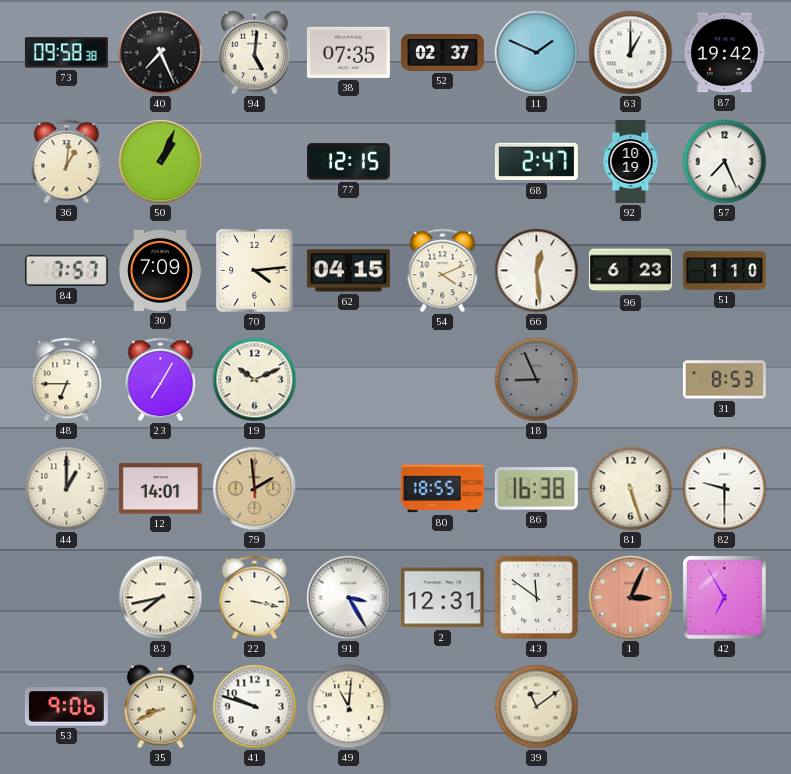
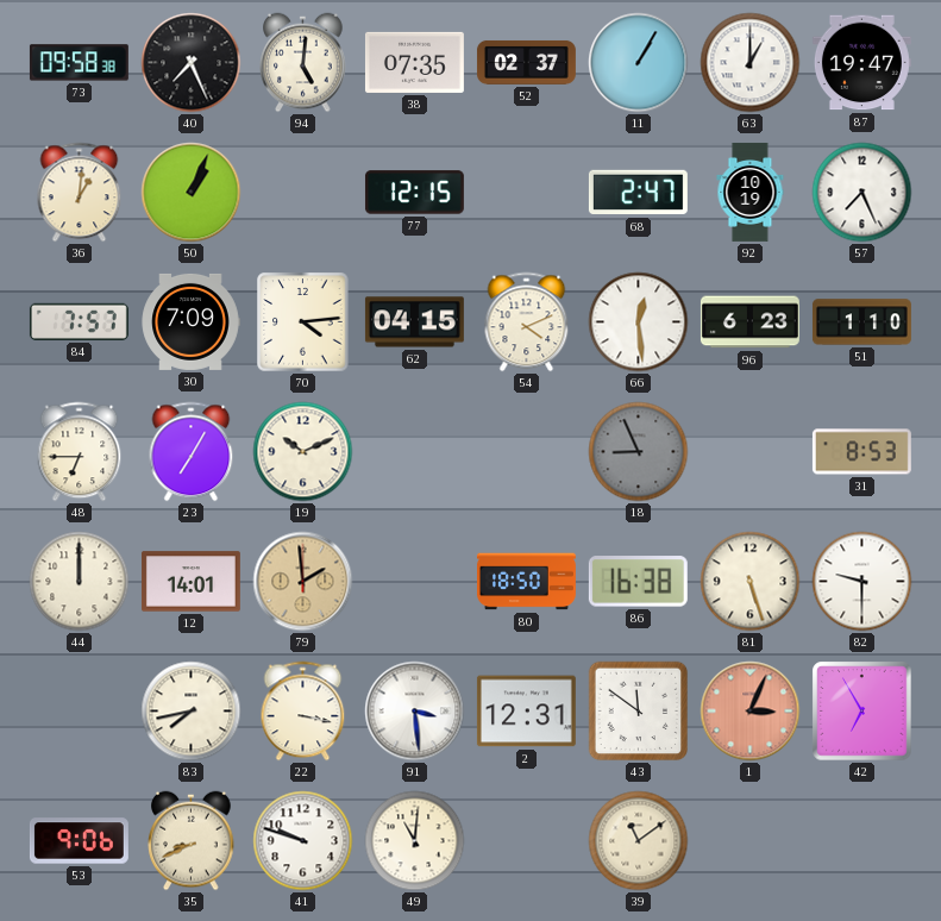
11: 1:49 -> 1:05 (639, 63)
87: 19:42 -> 19:47 (861, 63)
44: 1:00 -> 12:00 (80, 582)
80: 18:55 -> 18:50 (526, 582)
91: 3:25 -> 3:29 (415, 712)
